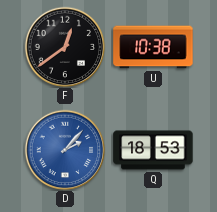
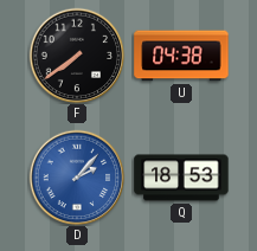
F: 12:39 -> 7:39 (77, 56)
U: 10:38 -> 04:38 (181, 56)
